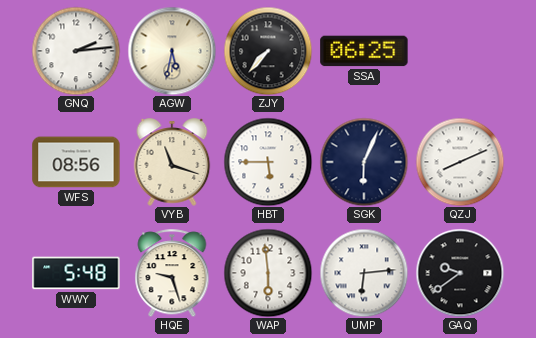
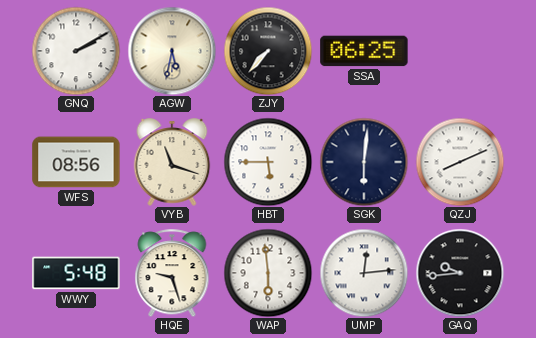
GNQ: 2:14 -> 2:10 (76, 51)
SGK: 6:04 -> 6:01 (364, 162)
UMP: 6:14 -> 12:14 (364, 273)
GAQ: 9:39 -> 9:44 (460, 273)
